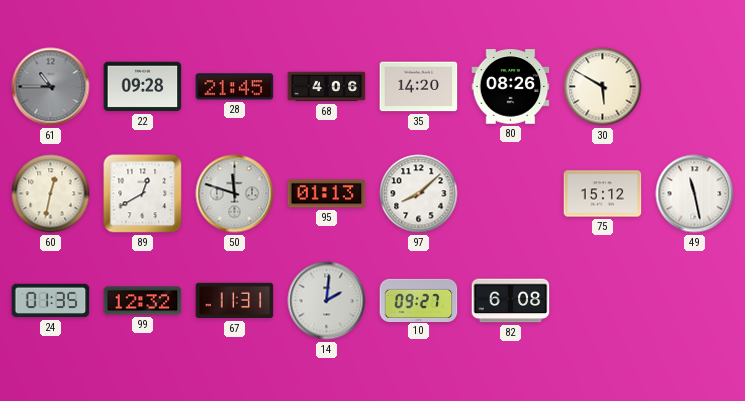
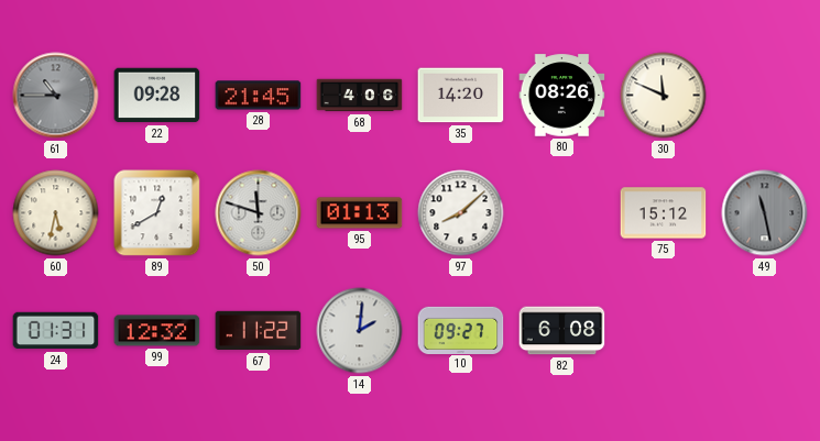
30: 5:50 -> 11:49 (664, 96)
60: 12:32 -> 5:32 (56, 213)
49 dial: white -> grey (765, 213)
24: 01:35 -> 01:31 (56, 331)
67: 11:31 -> 11:22 (259, 331)
